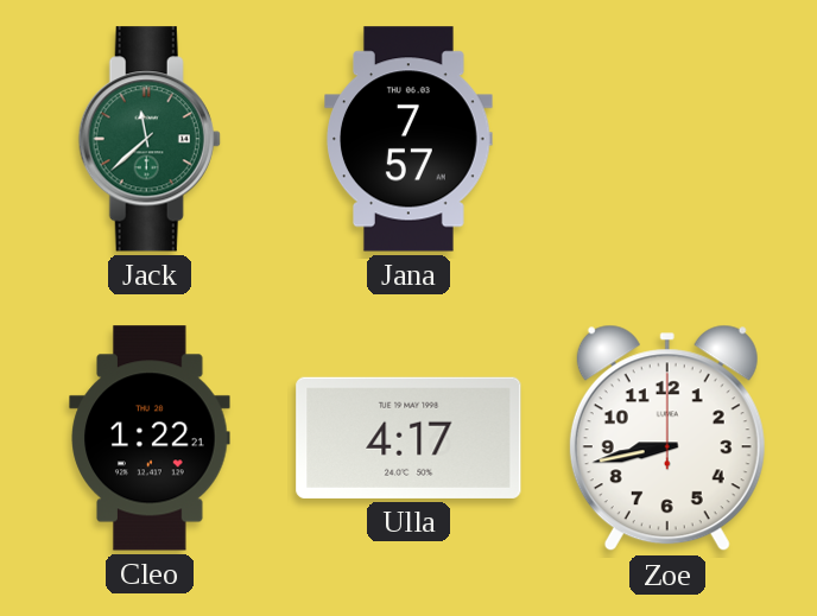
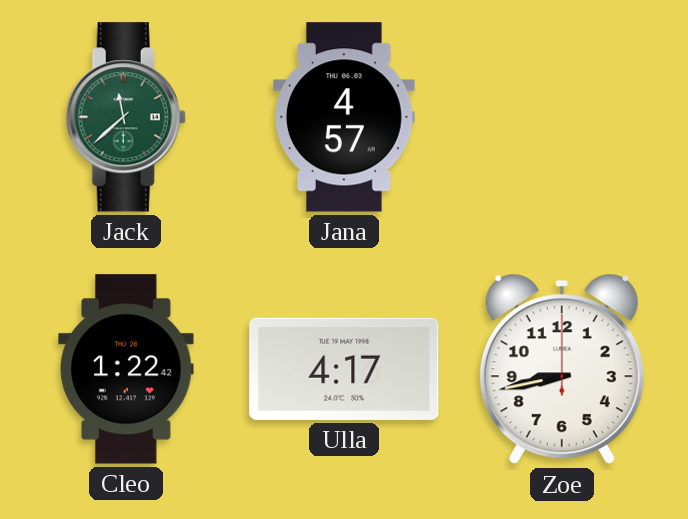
Jana: 7:57 -> 4:57 (344, 117)
Cleo: 1:22:21 -> 1:22:42 (126, 369)
